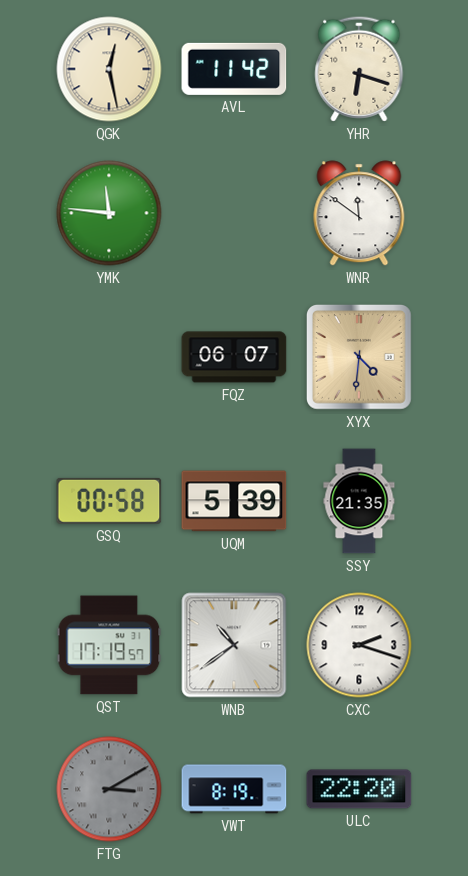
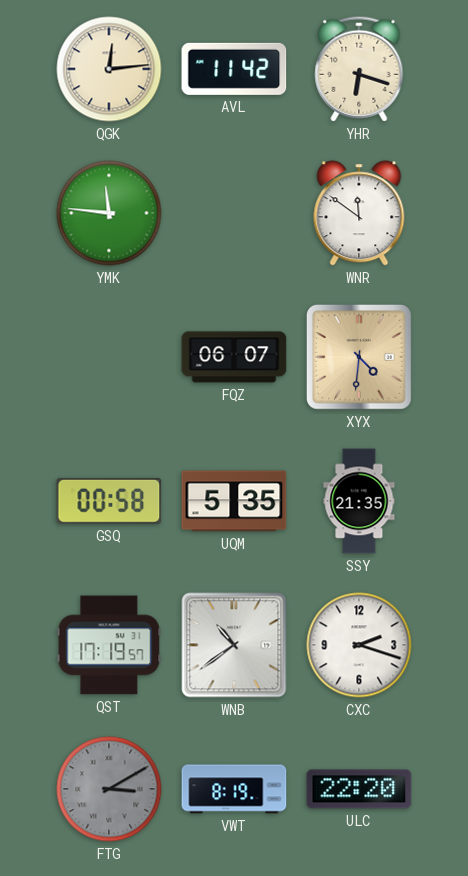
QGK: 12:28 -> 12:14 (109, 69)
UQM: 5:39 -> 5:35 (234, 501)
